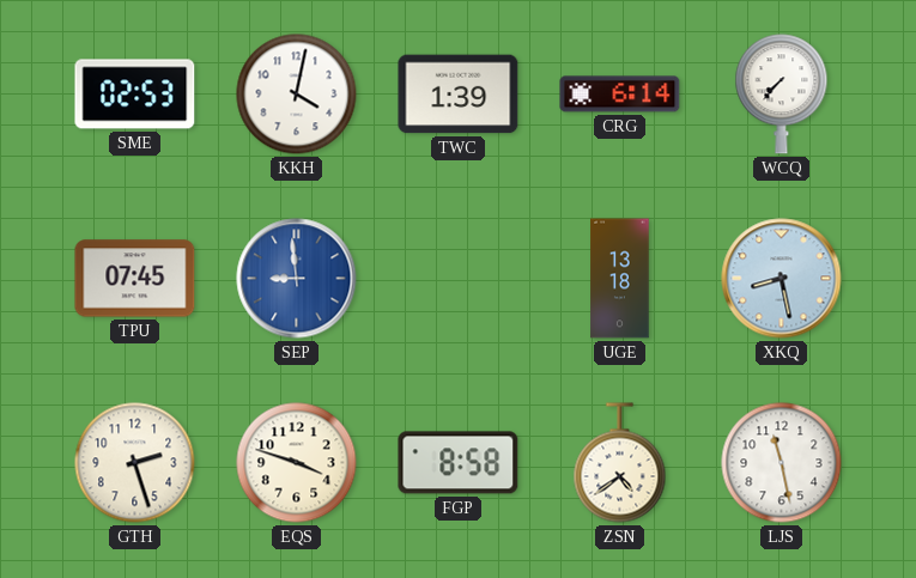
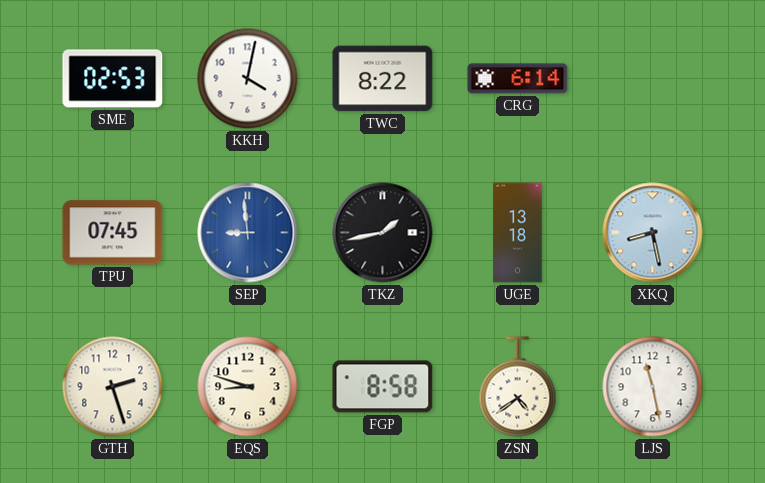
TWC: 1:39 -> 8:22 (383, 79)
WCQ: 7:37 -> none (782, 95)
TKZ: none -> 1:43 (383, 233)
EQS: 3:48 -> 8:48 (248, 387)
